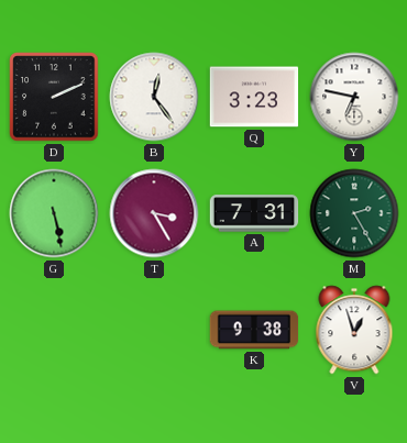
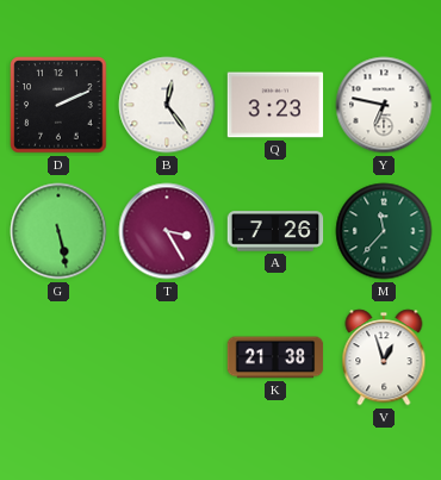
A: 7:31 -> 7:26 (275, 231)
M: 2:25 -> 11:37 (384, 231)
K: 9:38 -> 21:38 (275, 357)
